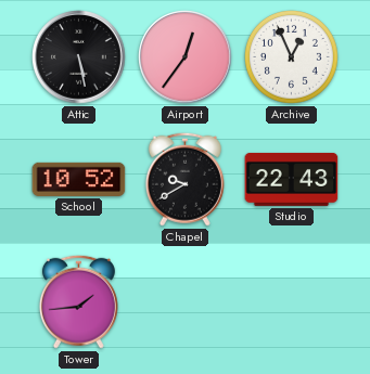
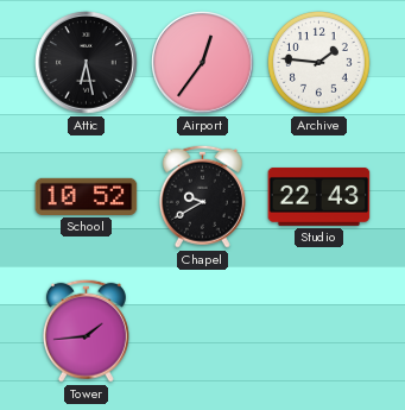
Attic: 5:28 -> 6:28 (87, 63)
Archive: 12:56 -> 1:46 (319, 63)
